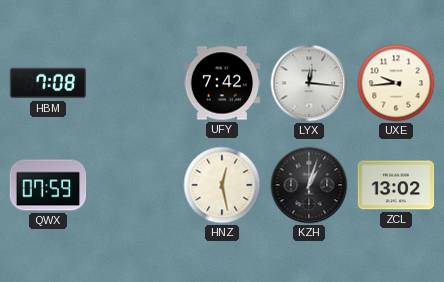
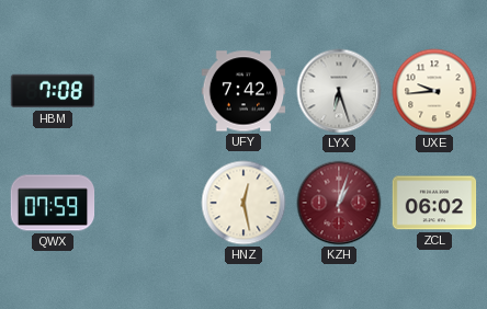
LYX: 12:16 -> 6:27 (339, 91)
KZH dial: black -> burgundy (339, 203)
ZCL: 13:02 -> 06:02 (434, 203)
